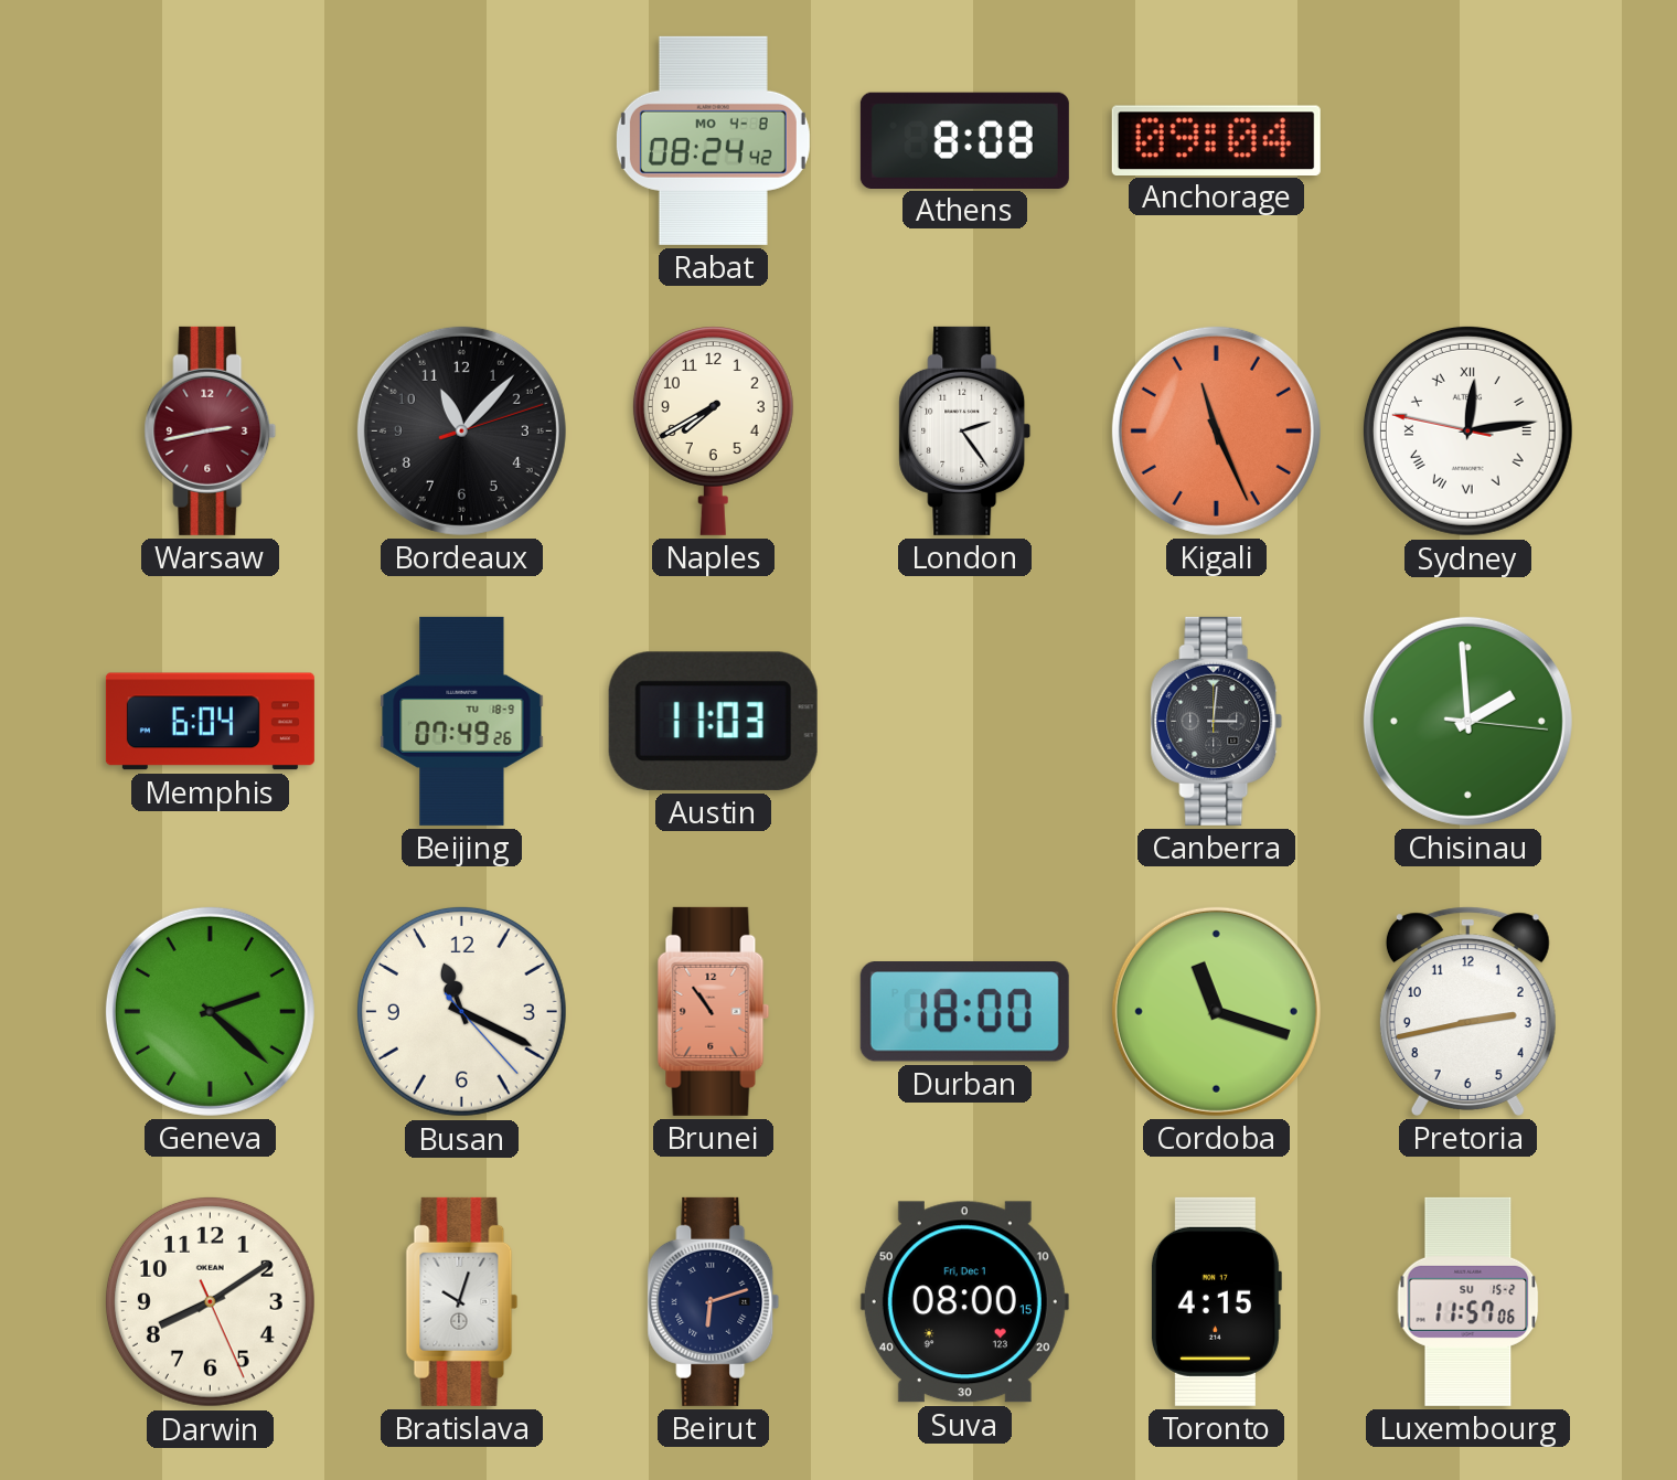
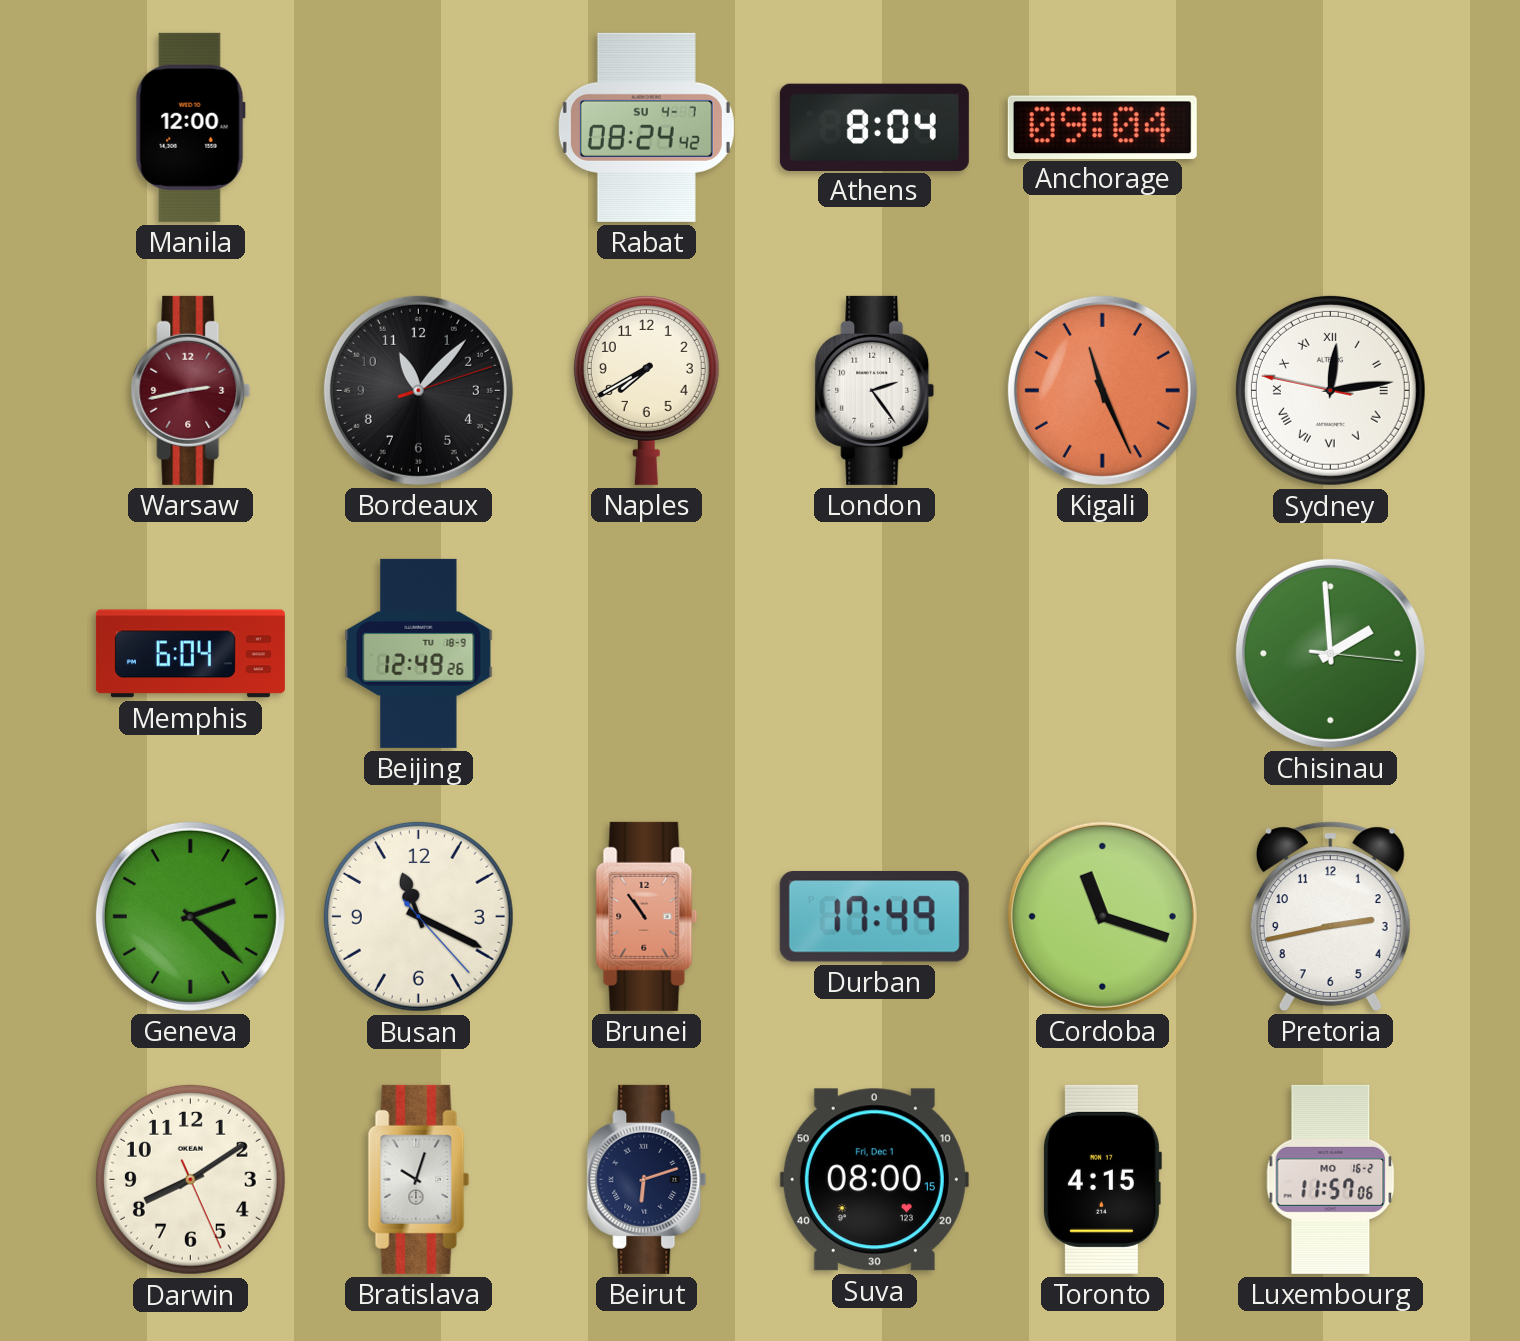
Manila: none -> 12:00 (190, 127)
Rabat date: MO 4-8 -> SU 4-7 (646, 127)
Athens: 8:08 -> 8:04 (874, 127)
Beijing: 07:49 -> 12:49 (419, 653)
Austin: 11:03 -> none (713, 721)
Canberra: 3:01 -> none (1217, 721)
Durban: 18:00 -> 17:49 (874, 917)
Luxembourg date: SU 15-2 -> MO 16-2 (1331, 1179)
